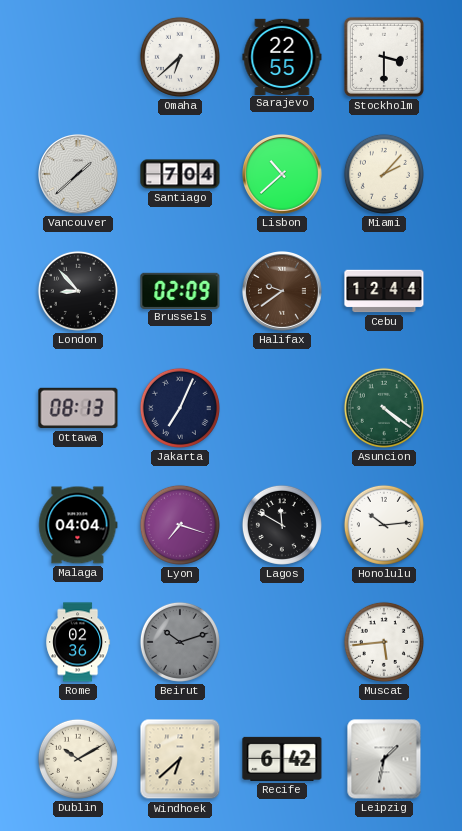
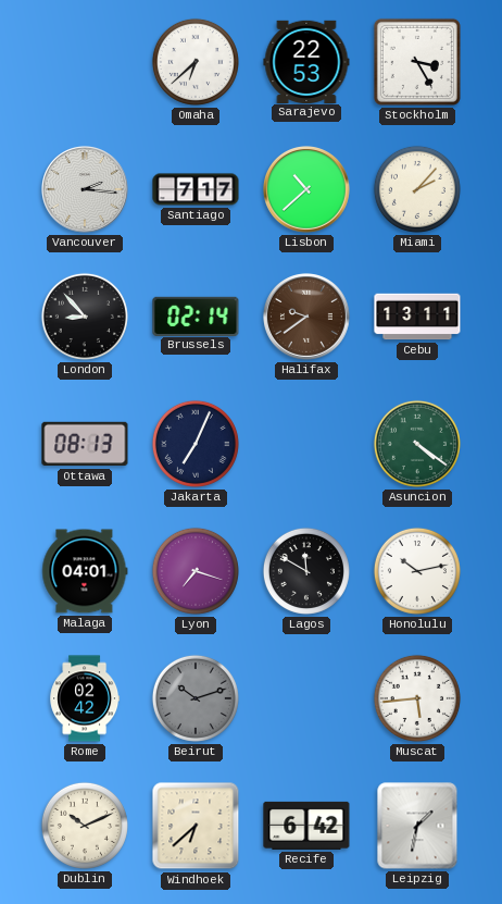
Sarajevo: 22:55 -> 22:53 (306, 61)
Stockholm: 3:30 -> 3:25 (417, 62)
Vancouver: 1:38 -> 2:16 (86, 190)
Santiago: 7:04 -> 7:17 (196, 189)
Brussels: 02:09 -> 02:14 (196, 315)
Cebu: 12:44 -> 13:11 (417, 317)
Malaga: 04:04 -> 04:01 (85, 571)
Honolulu: 10:14 -> 10:13 (417, 571)
Rome: 02:36 -> 02:42 (85, 698)
Dublin: 10:10 -> 10:11 (85, 826)
